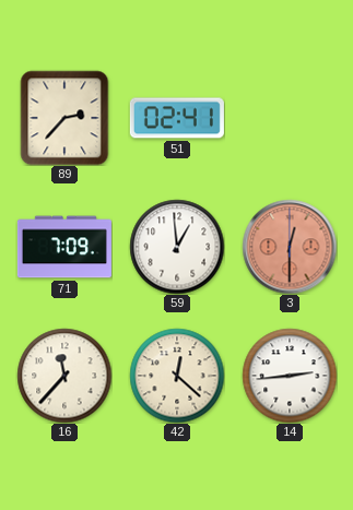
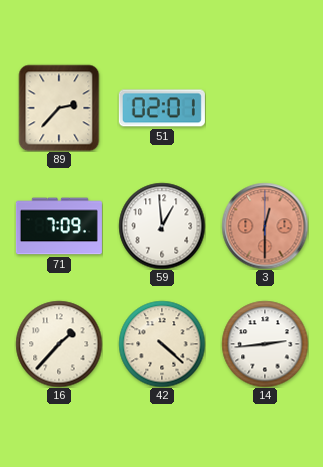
51: 02:41 -> 02:01 (162, 108)
16: 11:37 -> 1:37 (59, 344)
42: 12:22 -> 4:22 (162, 344)
